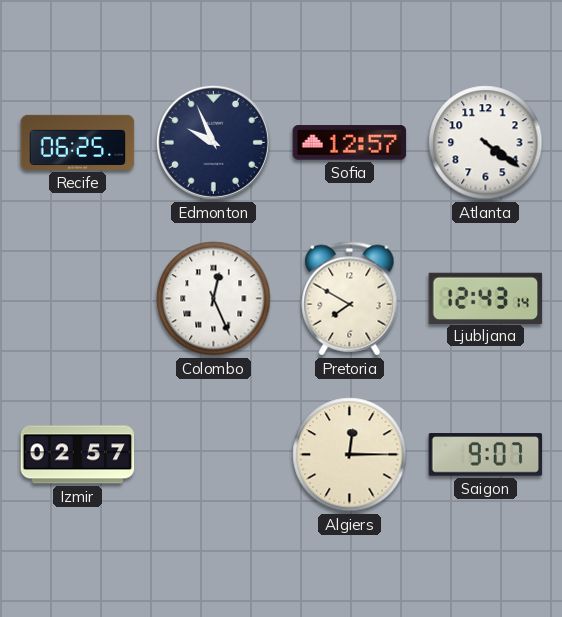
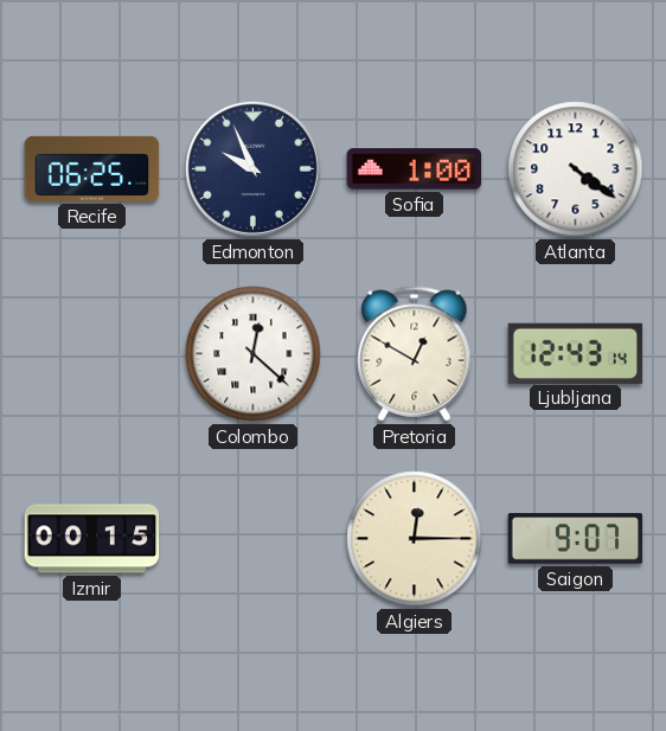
Sofia: 12:57 -> 1:00 (415, 169)
Colombo: 12:26 -> 12:22 (254, 354)
Pretoria: 7:50 -> 12:50 (415, 354)
Izmir: 02:57 -> 00:15 (92, 539)
